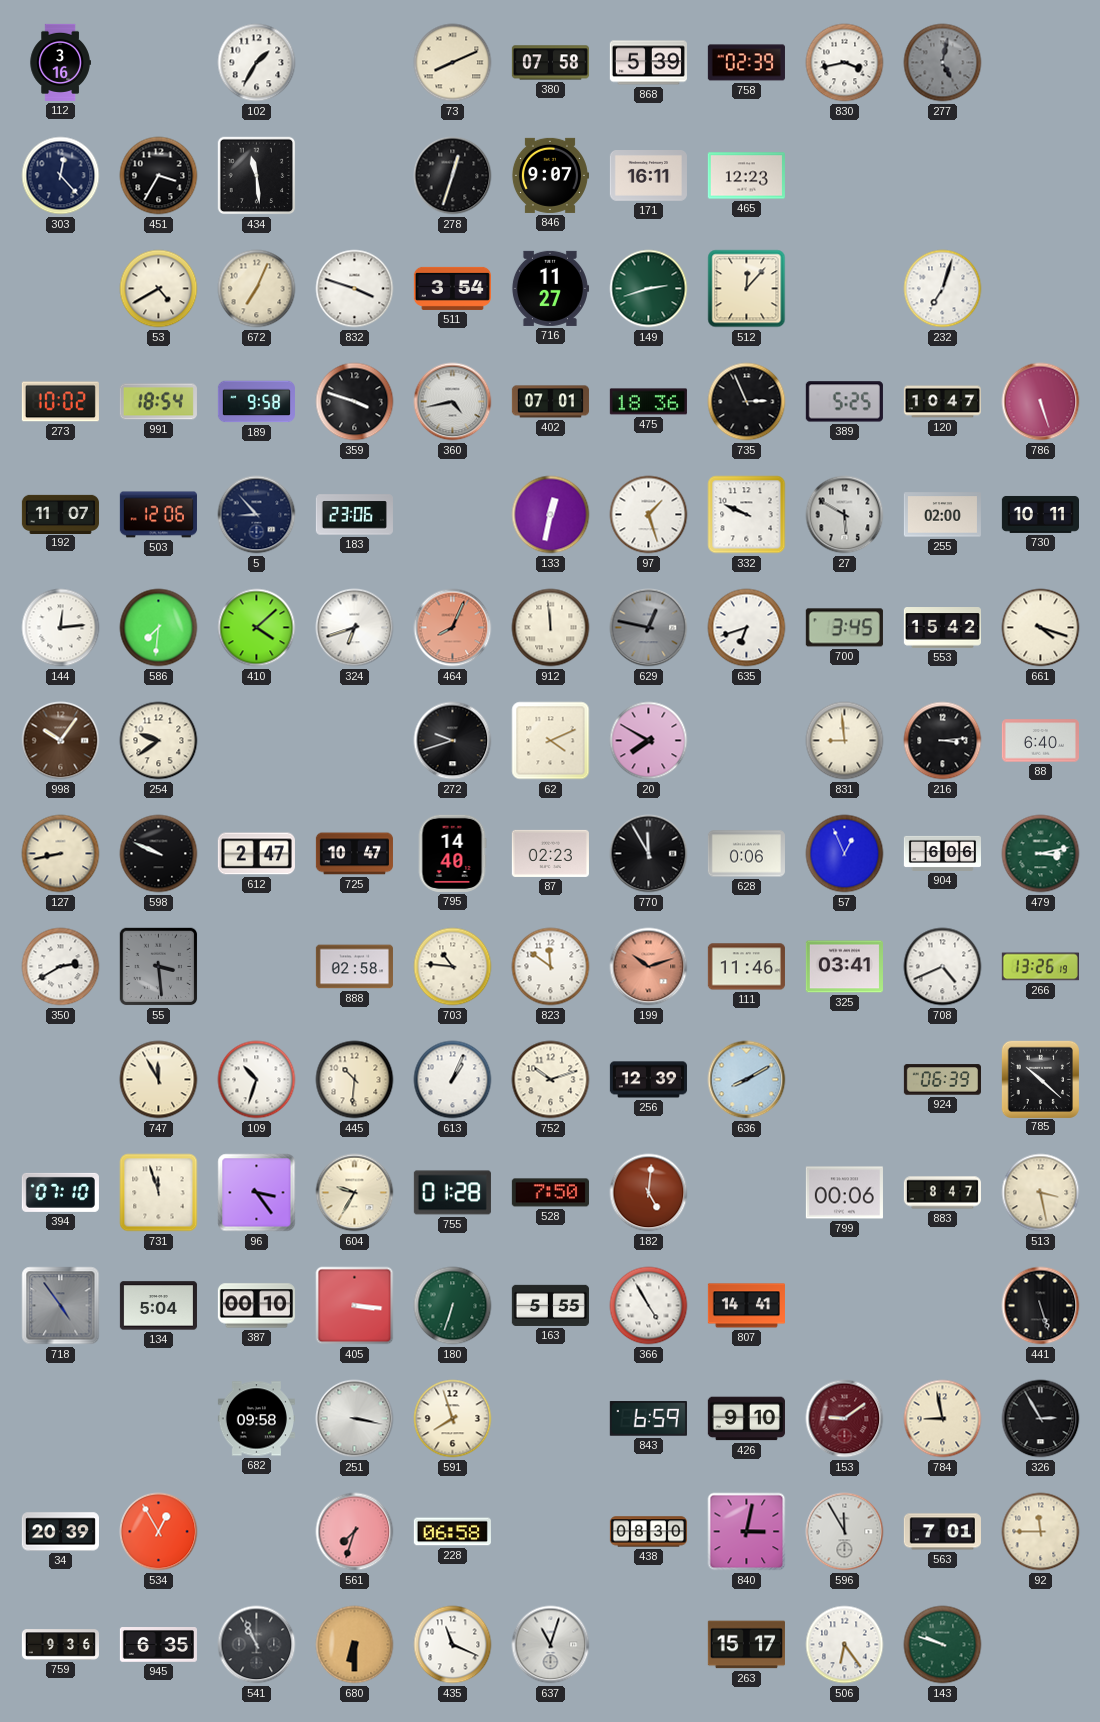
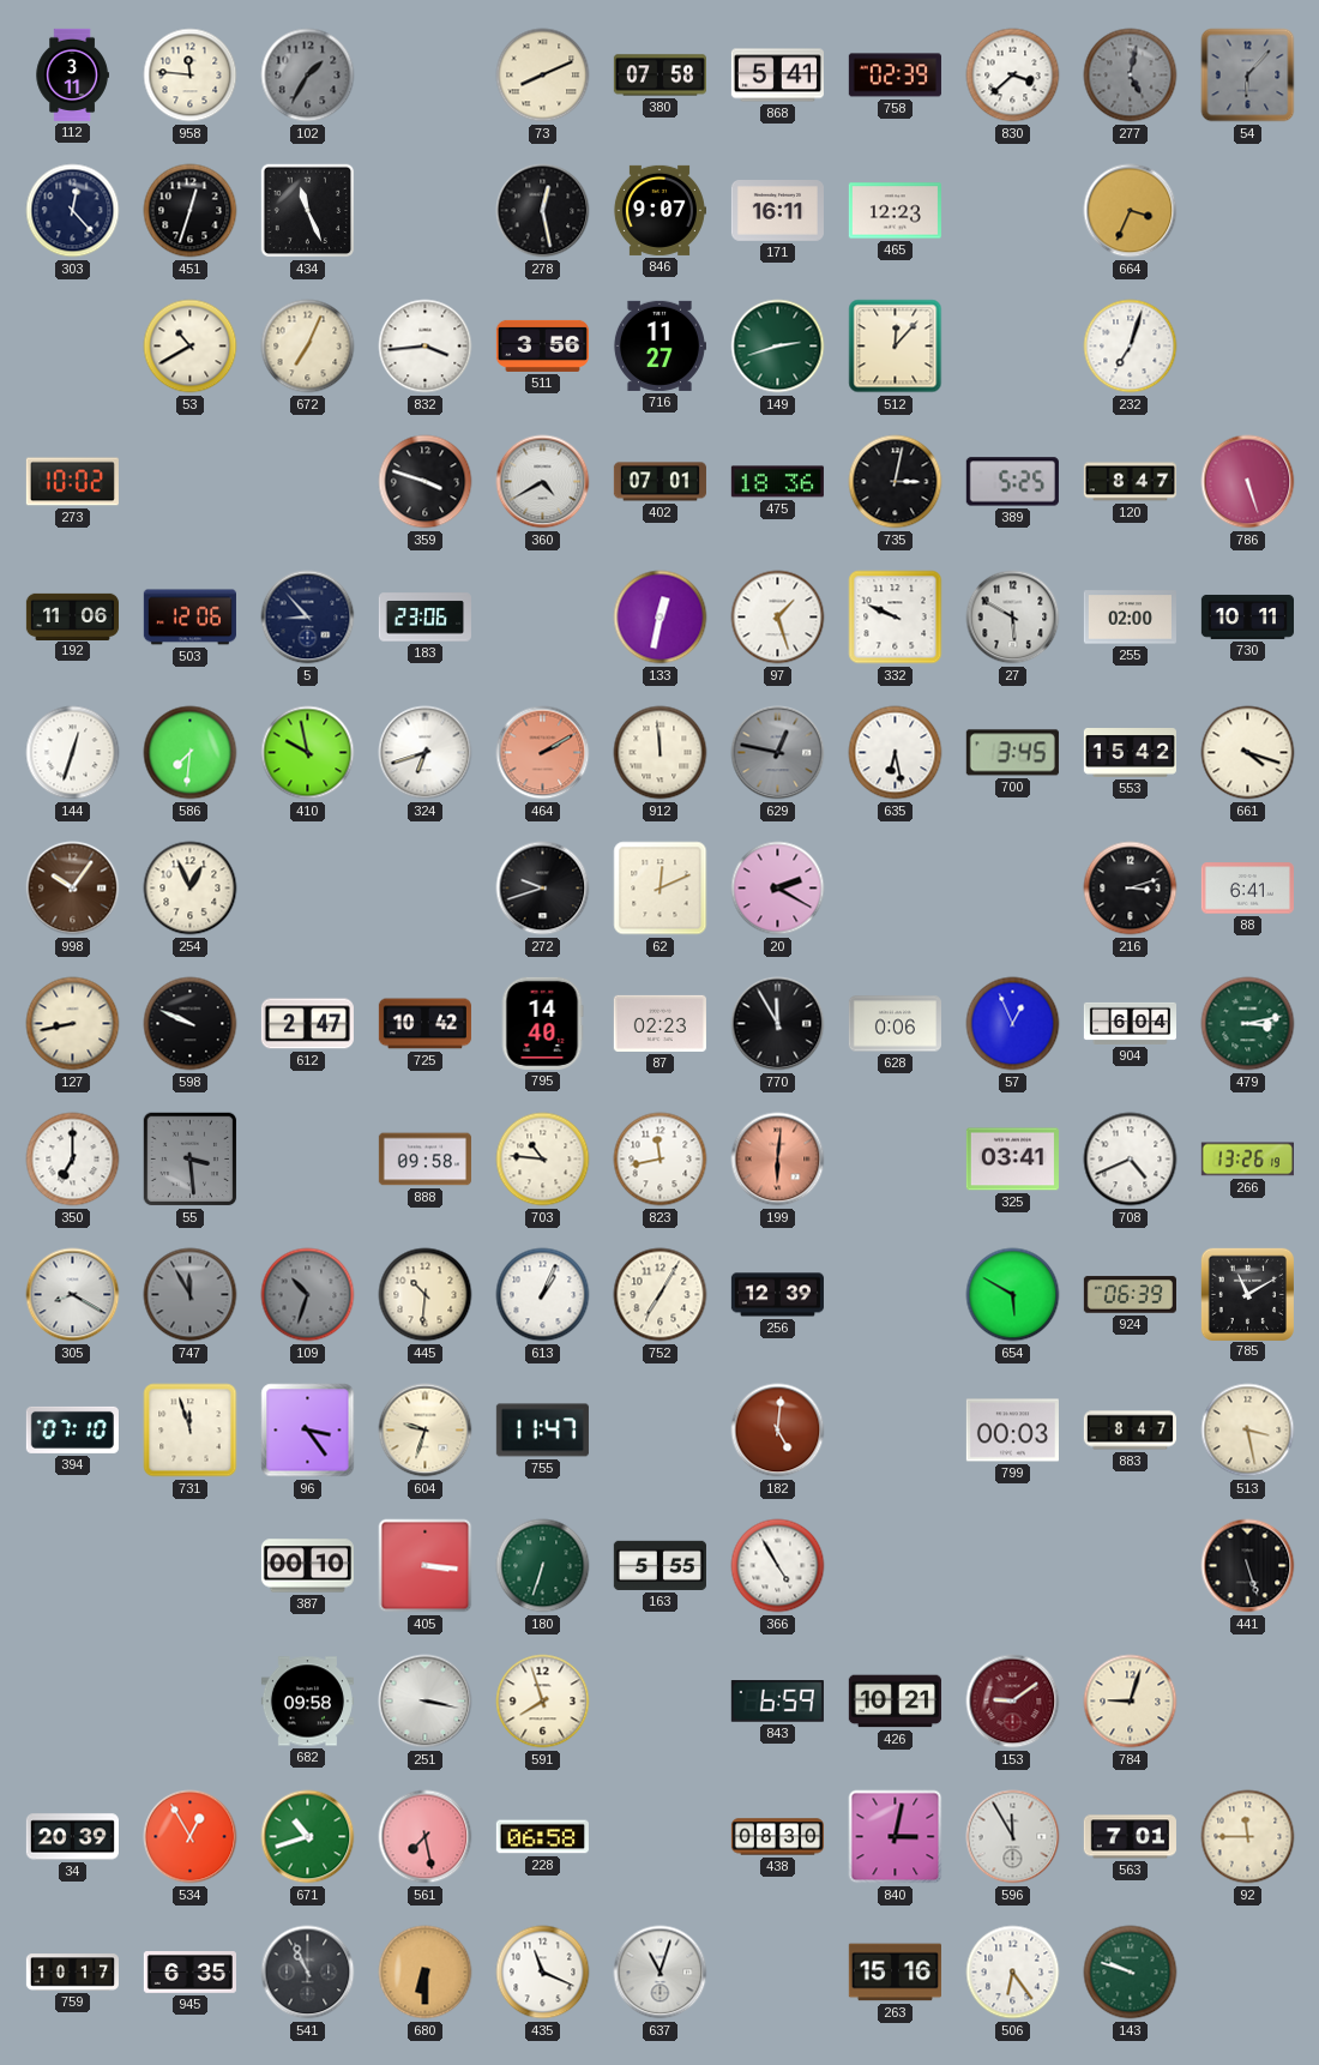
112: 3:16 -> 3:11 (72, 74)
958: none -> 11:46 (191, 76)
102 dial: white -> grey (308, 76)
868: 5:39 -> 5:41 (777, 76)
830: 3:43 -> 3:38 (1013, 76)
54: none -> 6:07 (1248, 76)
451: 3:35 -> 12:33 (191, 211)
434: 11:29 -> 11:26 (308, 211)
278: 12:33 -> 12:28 (543, 211)
664: none -> 3:34 (1131, 211)
53: 4:40 -> 10:40 (191, 347)
832: 3:48 -> 3:44 (426, 347)
511: 3:54 -> 3:56 (542, 345)
991: 18:54 -> none (158, 402)
189: 9:58 -> none (256, 402)
360: 4:43 -> 4:40 (543, 482)
735: 2:56 -> 3:02 (896, 482)
120: 10:47 -> 8:47 (1130, 482)
192: 11:07 -> 11:06 (72, 616)
144: 12:14 -> 12:33 (73, 753)
410: 4:08 -> 9:58 (308, 753)
464: 8:04 -> 2:10 (543, 753)
635: 6:42 -> 6:28 (896, 753)
254: 9:39 -> 12:56 (191, 889)
62: 4:11 -> 12:11 (661, 889)
20: 7:50 -> 2:20 (778, 889)
831: 8:59 -> none (845, 741)
216: 3:14 -> 3:12 (1131, 889)
88: 6:40 -> 6:41 (1247, 889)
725: 10:47 -> 10:42 (424, 1024)
904: 6:06 -> 6:04 (1130, 1023)
350: 2:40 -> 7:00 (73, 1160)
888: 02:58 -> 09:58 (424, 1160)
823: 11:51 -> 11:43 (661, 1160)
199: 10:12 -> 6:01 (778, 1160)
111: 11:46 -> none (746, 967)
305: none -> 8:20 (73, 1295)
747 dial: cream -> grey (191, 1295)
109 dial: white -> grey (308, 1295)
752: 10:12 -> 7:05 (661, 1295)
636: 8:10 -> none (747, 1080)
654: none -> 5:50 (1013, 1295)
785: 10:22 -> 11:10 (1247, 1294)
604: 9:35 -> 9:33 (426, 1431)
755: 01:28 -> 11:47 (542, 1431)
528: 7:50 -> none (550, 1193)
799: 00:06 -> 00:03 (1012, 1431)
718: 4:54 -> none (61, 1306)
134: 5:04 -> none (158, 1306)
807: 14:41 -> none (746, 1306)
426: 9:10 -> 10:21 (895, 1702)
784: 8:58 -> 9:03 (1131, 1702)
326: 2:55 -> none (1041, 1419)
671: none -> 10:42 (308, 1837)
561: 7:33 -> 7:28 (426, 1837)
759: 9:36 -> 10:17 (72, 1973)
263: 15:17 -> 15:16 (895, 1973)
